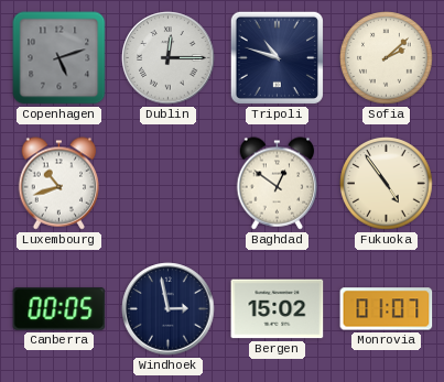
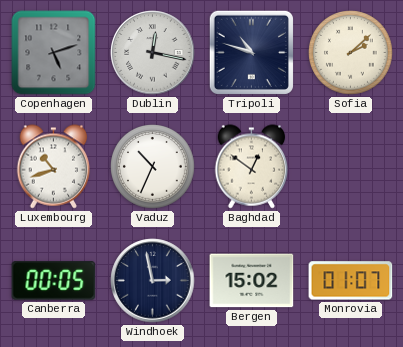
Dublin: 12:15 -> 12:17 (153, 53)
Vaduz: none -> 10:34 (153, 167)
Fukuoka: 4:54 -> none (387, 184)
